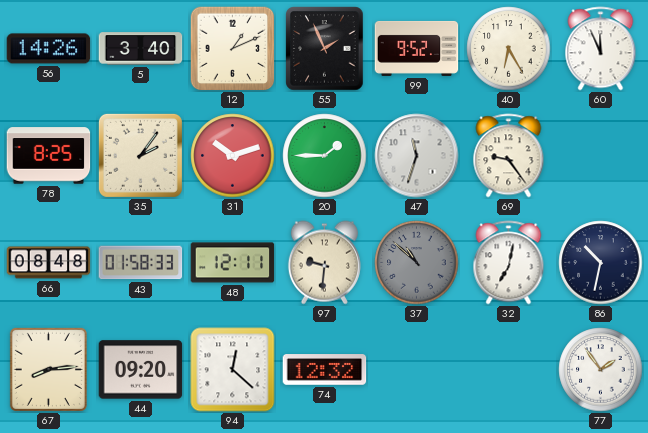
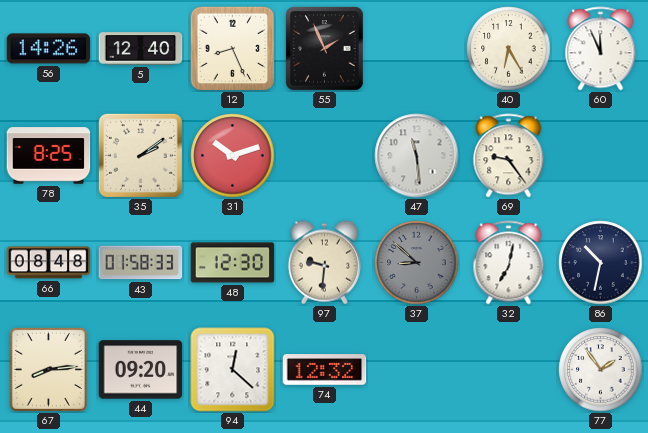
5: 3:40 -> 12:40 (141, 49)
12: 1:11 -> 8:26 (232, 48)
99: 9:52 -> none (417, 48)
35: 2:06 -> 2:09 (140, 155)
20: 1:45 -> none (325, 156)
47: 11:33 -> 11:29 (417, 156)
48: 12:11 -> 12:30 (233, 263)
37: 10:52 -> 8:52 (417, 263)
